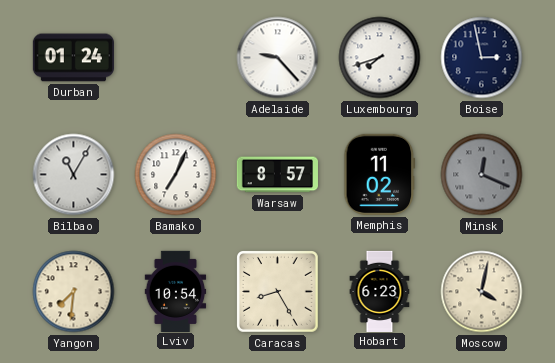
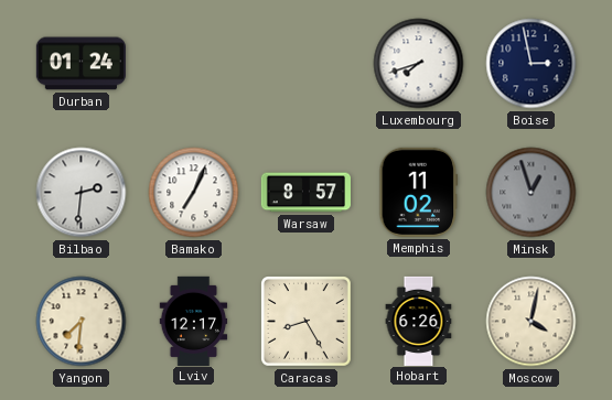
Adelaide: 9:23 -> none (278, 58)
Bilbao: 11:05 -> 2:31 (82, 193)
Minsk: 12:19 -> 12:57 (532, 193)
Lviv: 10:54 -> 12:17 (194, 321)
Hobart: 6:23 -> 6:26 (419, 321)
